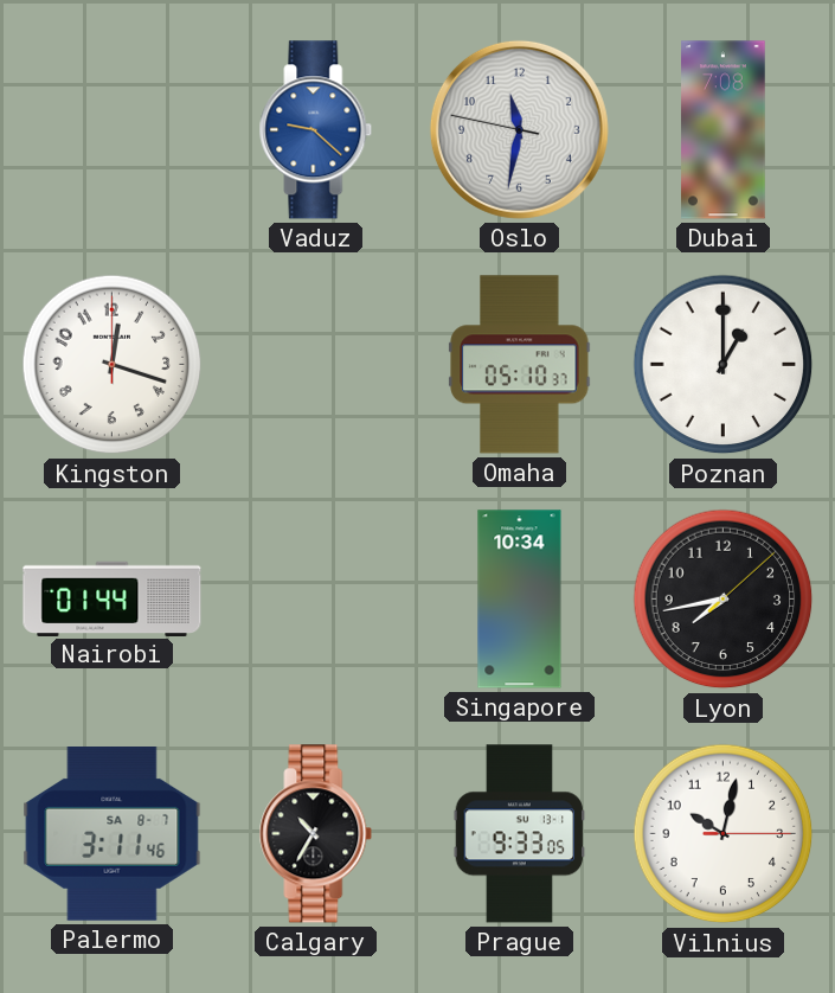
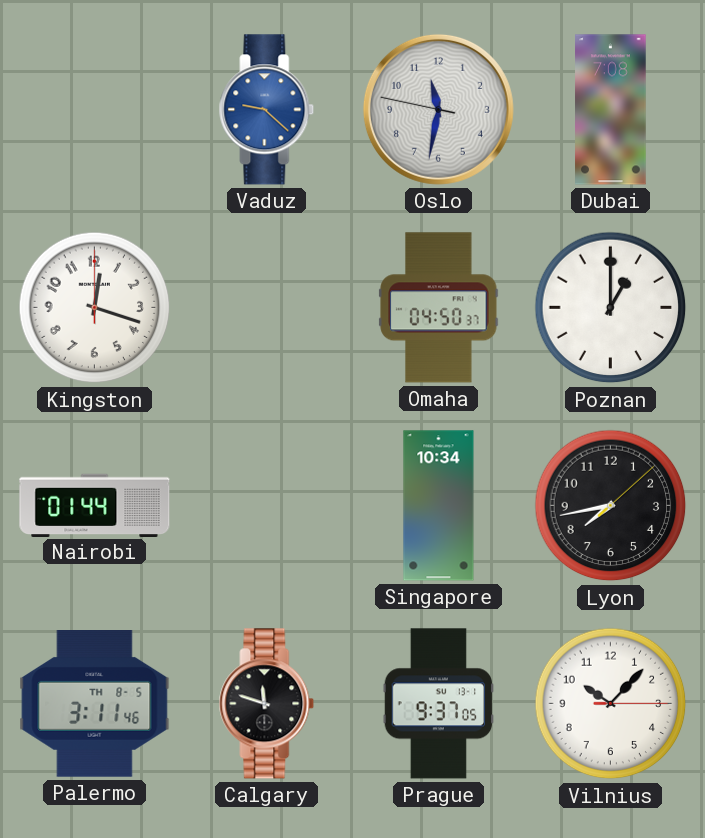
Omaha: 05:10 -> 04:50 (439, 308)
Palermo date: SA 8-7 -> TH 8-5 (95, 704)
Calgary: 10:35 -> 11:48 (267, 704)
Prague: 9:33 -> 9:37 (439, 704)
Vilnius: 10:02 -> 10:07 (611, 704)
